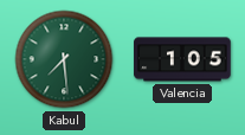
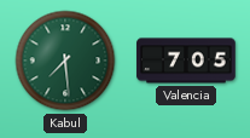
Valencia: 1:05 -> 7:05 (186, 61)
